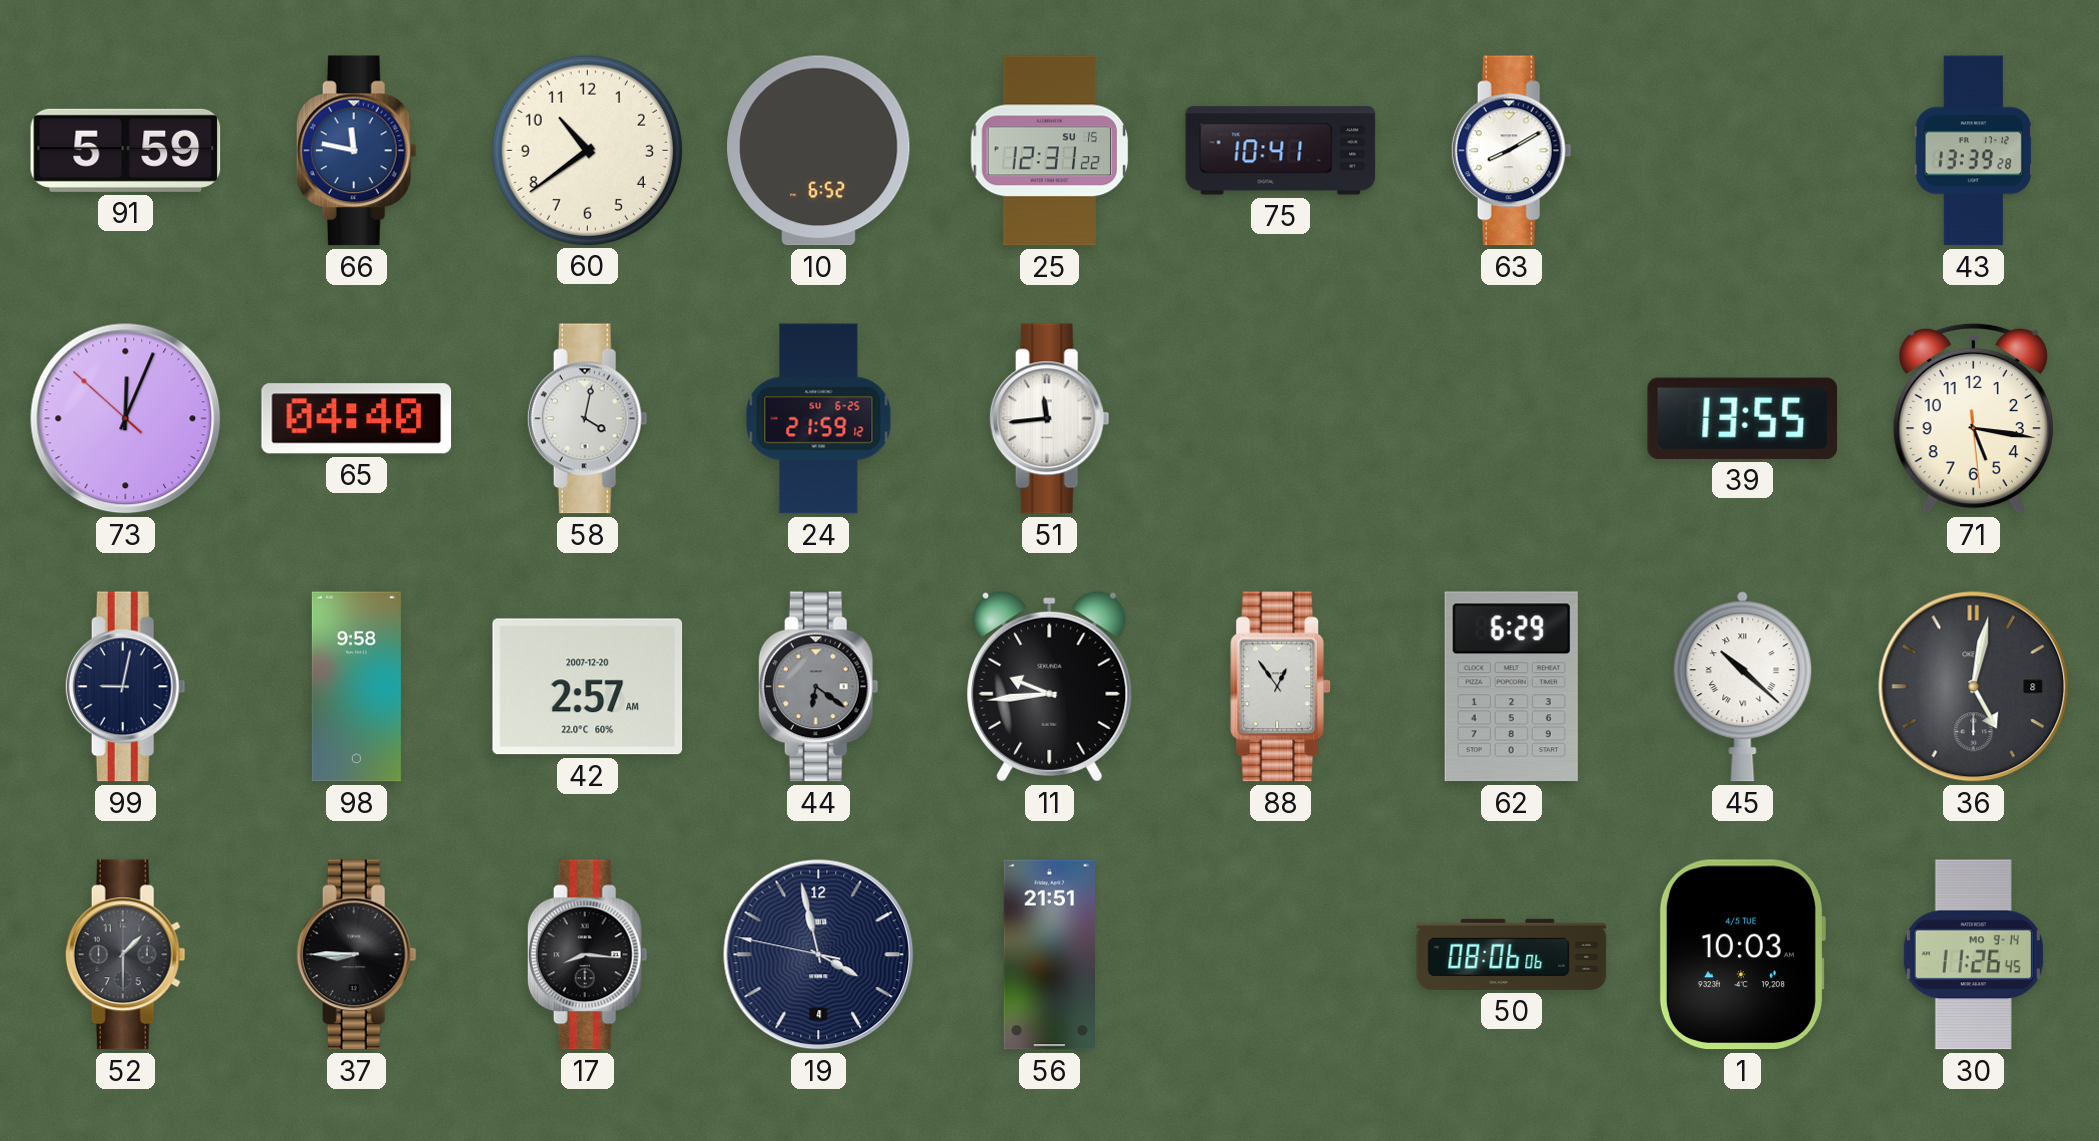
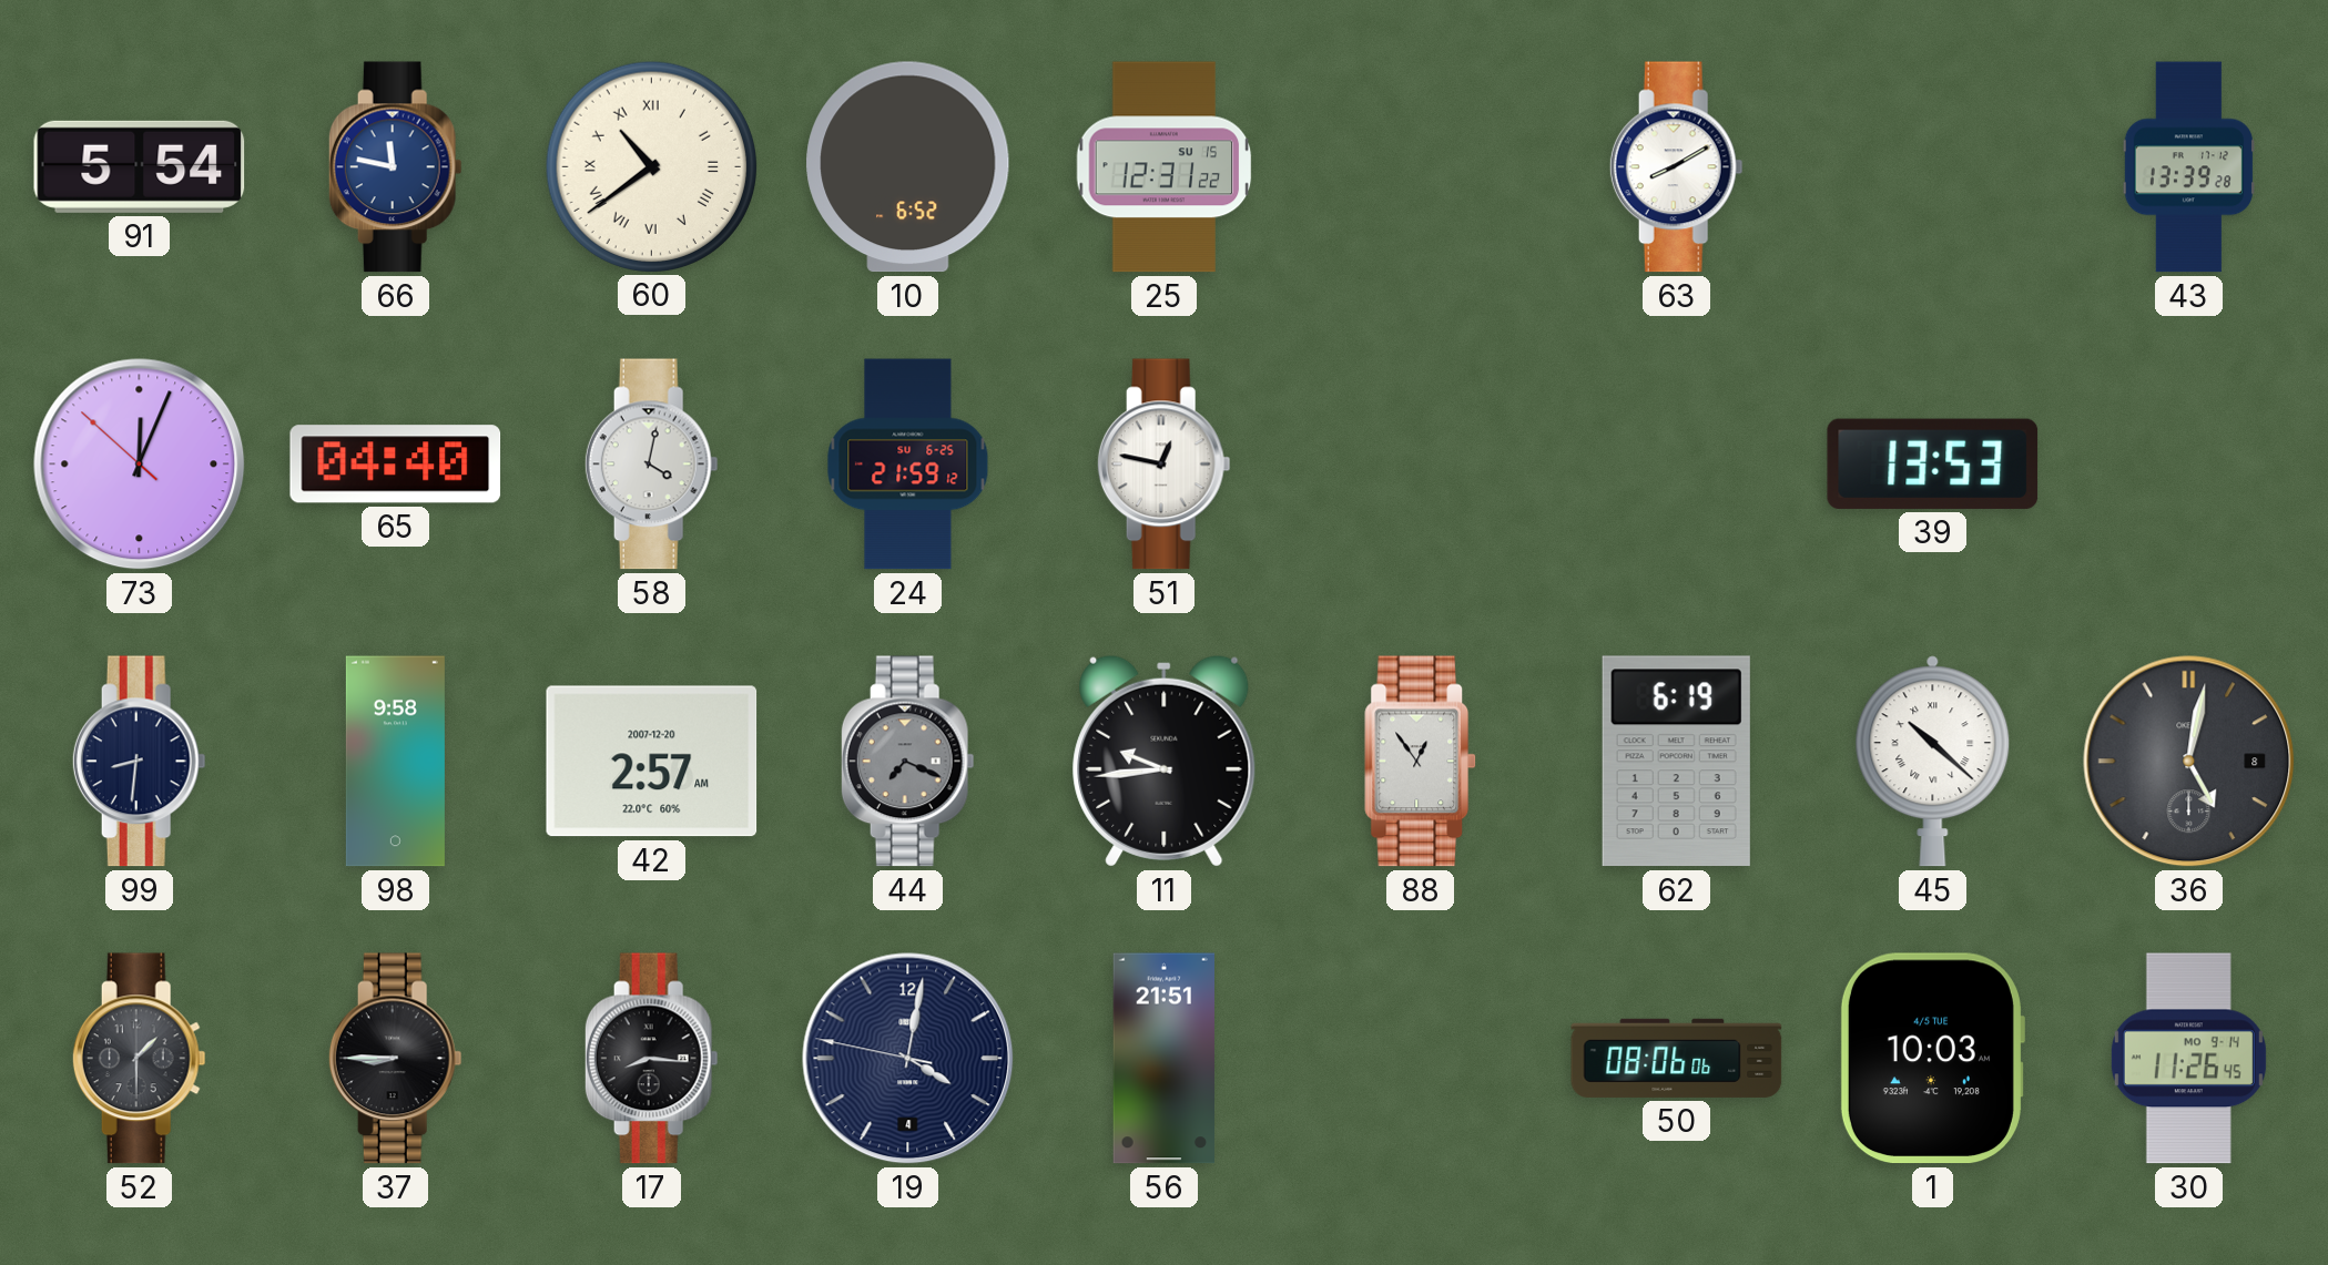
91: 5:59 -> 5:54 (140, 166)
60 numerals: Arabic -> Roman (651, 166)
75: 10:41 -> none (1281, 151)
51: 11:44 -> 12:47 (1163, 465)
39: 13:55 -> 13:53 (1933, 463)
71: 5:16 -> none (1973, 418)
99: 9:02 -> 8:31 (139, 762)
44: 6:21 -> 7:19 (907, 762)
62: 6:29 -> 6:19 (1676, 762)
19: 3:57 -> 4:01 (908, 1059)
